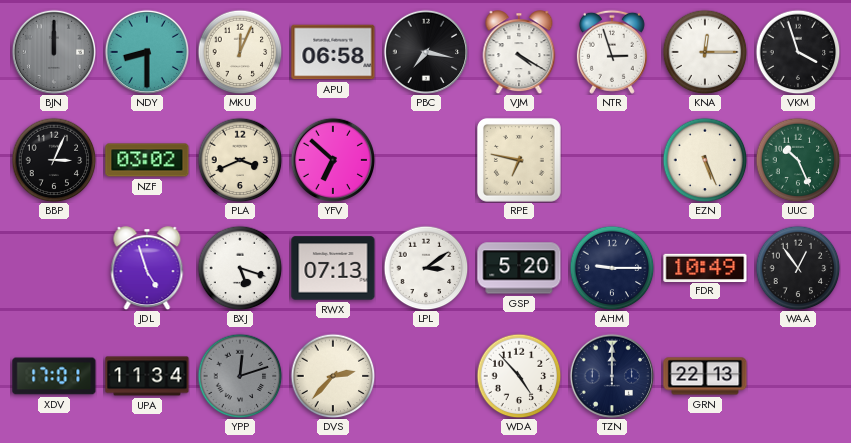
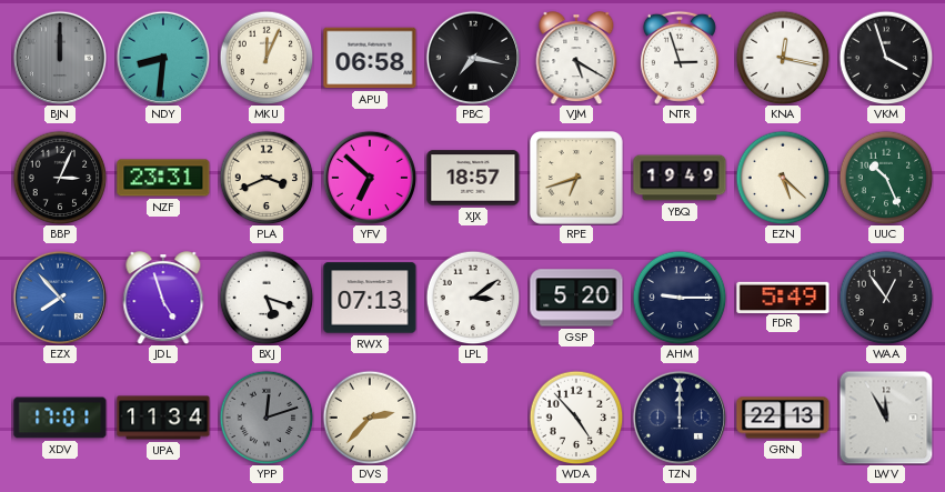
NDY: 8:30 -> 8:31 (163, 58)
VJM: 4:20 -> 5:20 (576, 58)
KNA: 12:15 -> 12:17 (783, 58)
NZF: 03:02 -> 23:31 (163, 178)
XJX: none -> 18:57 (473, 178)
RPE: 6:47 -> 6:42 (576, 178)
YBQ: none -> 19:49 (680, 178)
EZN: 5:26 -> 5:22 (783, 178)
EZX: none -> 7:53 (60, 298)
FDR: 10:49 -> 5:49 (783, 297)
LWV: none -> 11:55 (886, 418)
